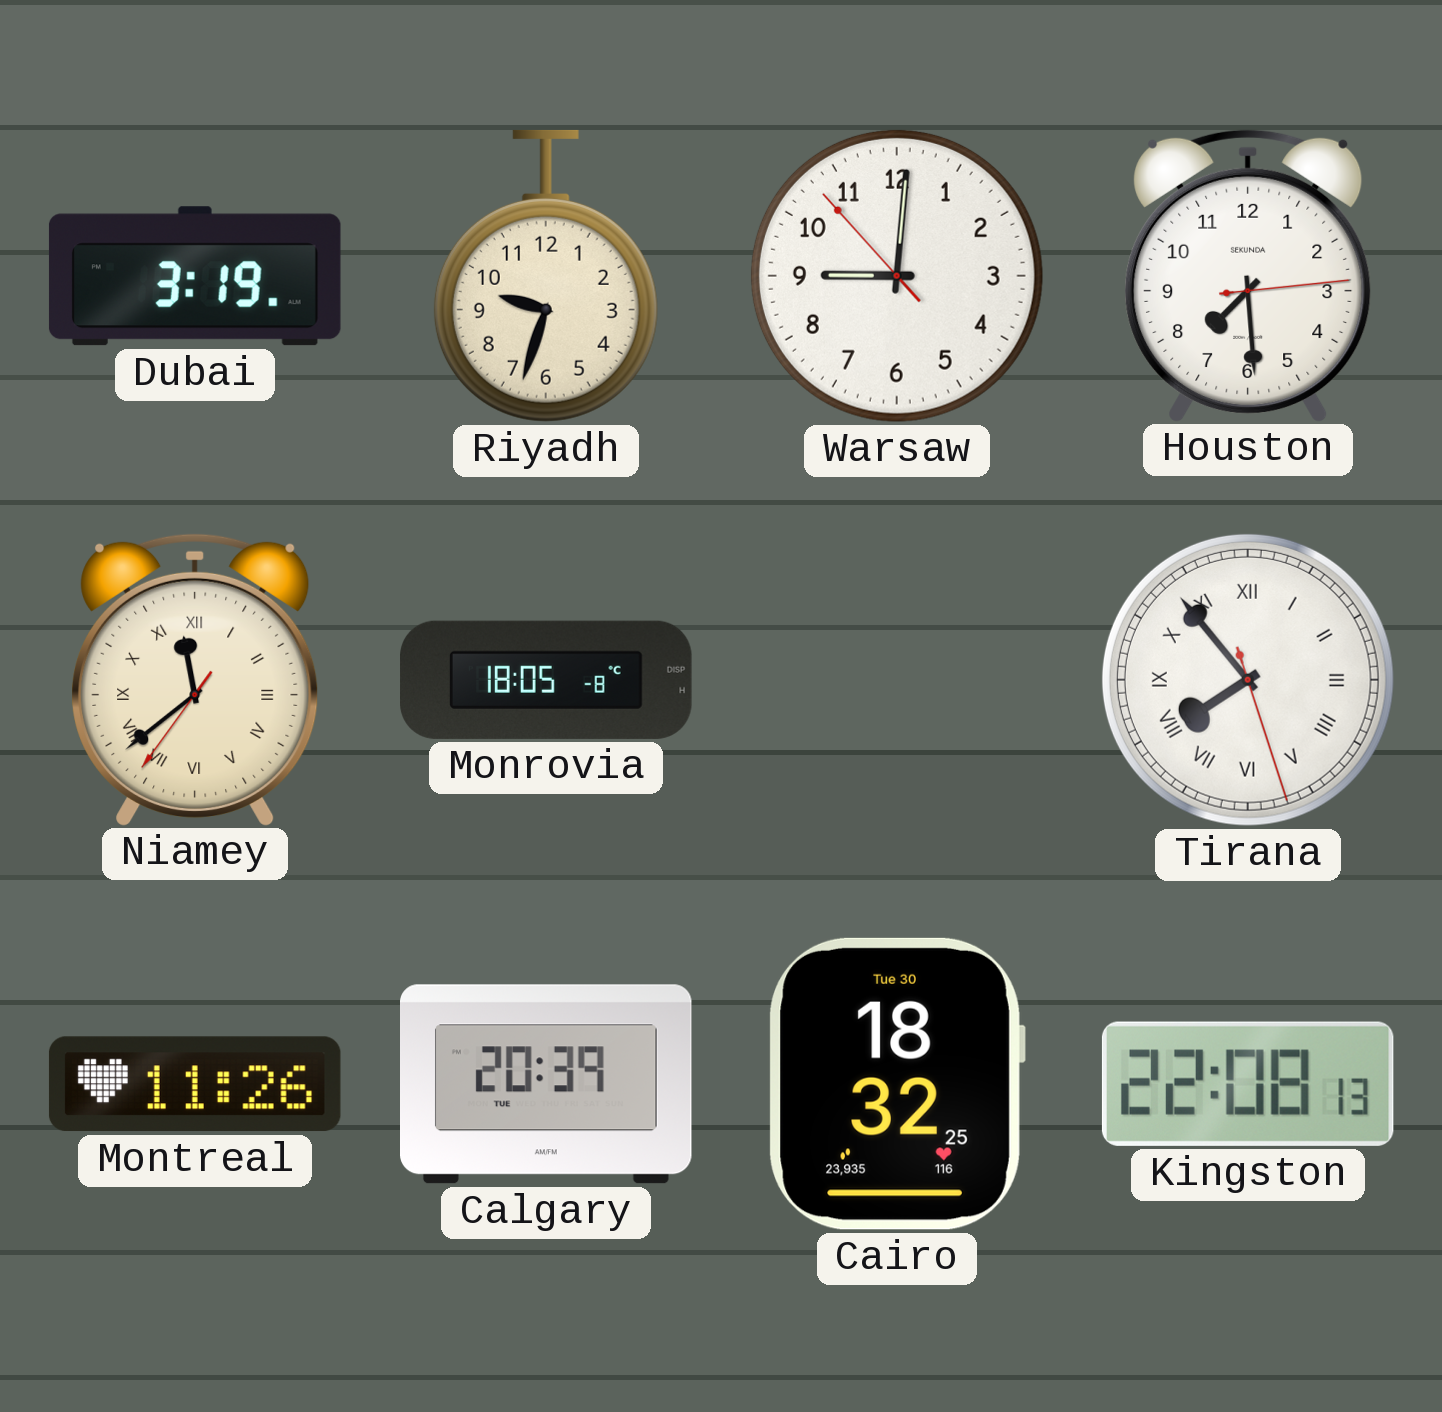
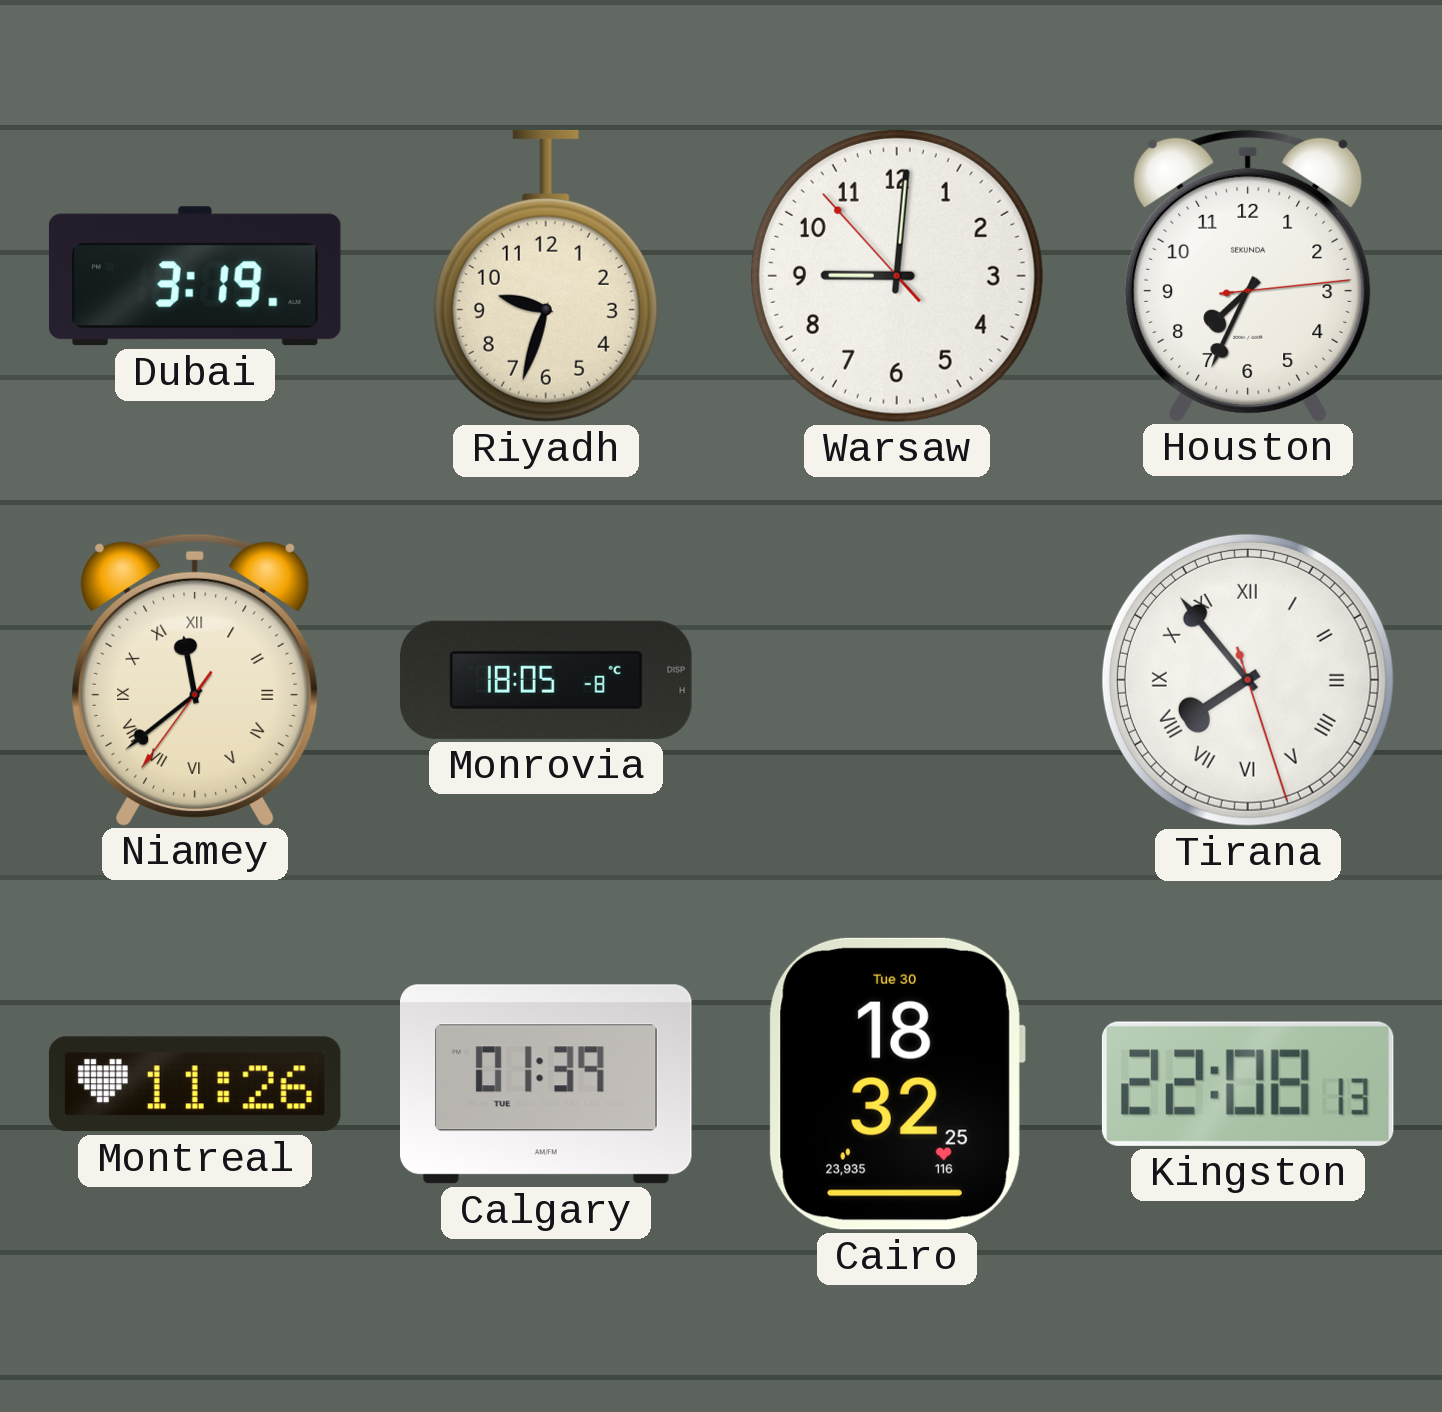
Houston: 7:29 -> 7:34 (1248, 275)
Calgary: 20:39 -> 01:39 (547, 1084)
